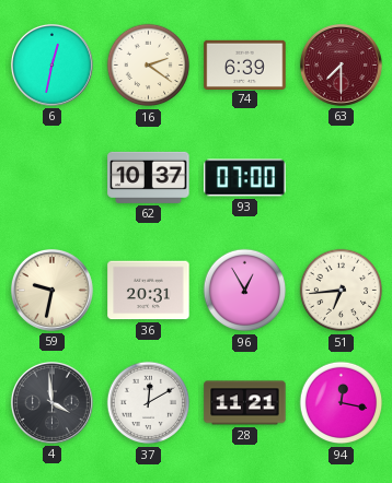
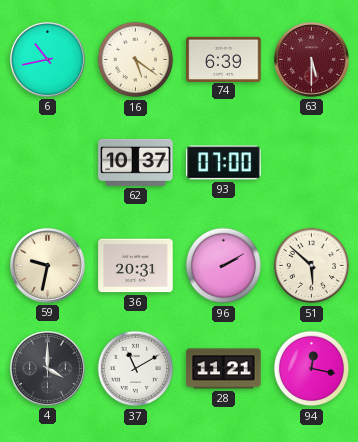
6: 12:32 -> 10:43 (47, 59)
16: 2:21 -> 5:21 (136, 60)
63: 7:30 -> 5:30 (311, 59)
96: 12:55 -> 2:10 (224, 266)
51: 6:44 -> 5:52 (312, 266)
4: 3:59 -> 4:00 (47, 368)
37: 12:10 -> 11:10 (136, 369)
